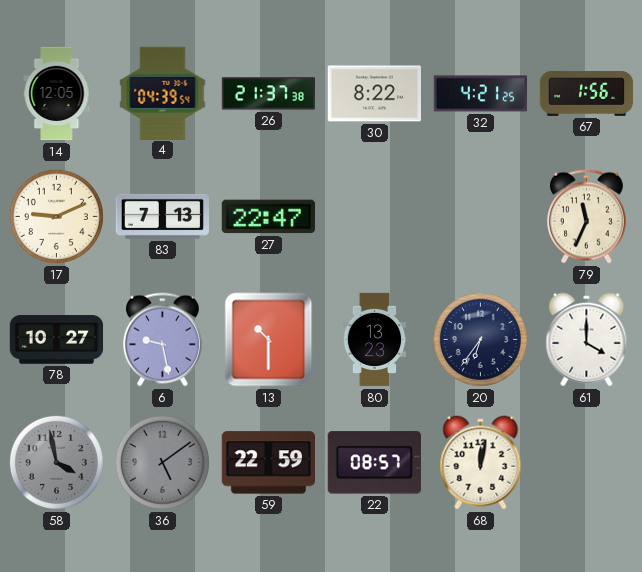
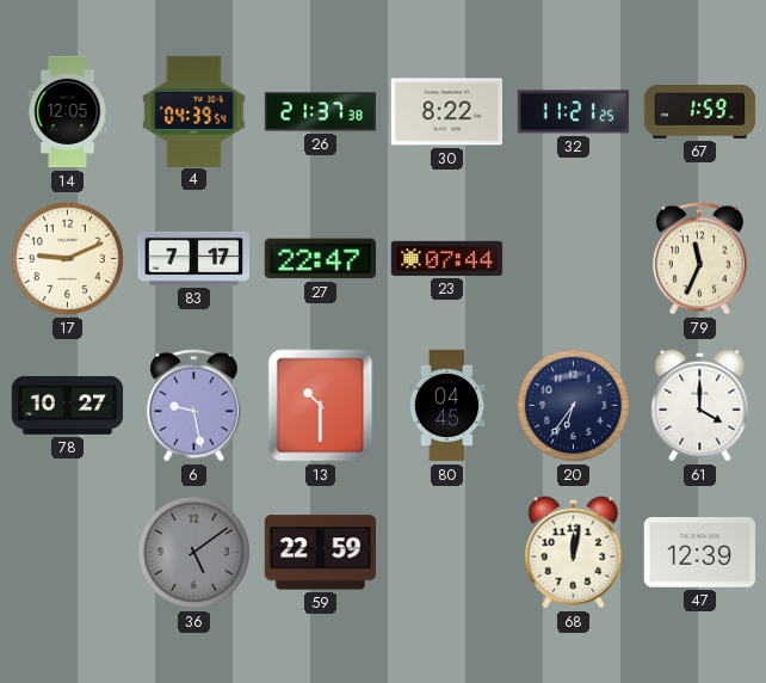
32: 4:21 -> 11:21 (574, 112)
67: 1:56 -> 1:59 (700, 111)
83: 7:13 -> 7:17 (193, 258)
23: none -> 07:44 (447, 258)
80: 13:23 -> 04:45 (447, 406)
58: 3:58 -> none (56, 462)
22: 08:57 -> none (374, 463)
47: none -> 12:39 (699, 553)
